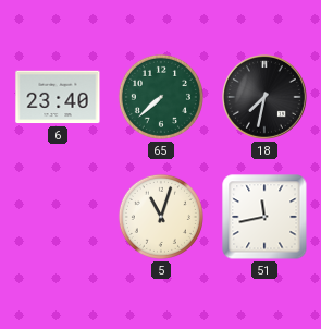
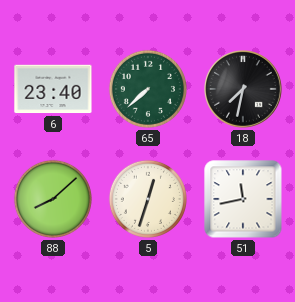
88: none -> 8:08 (53, 199)
5: 11:03 -> 12:33 (148, 199)
